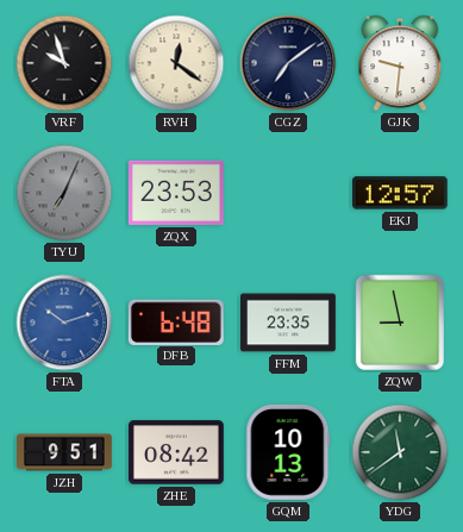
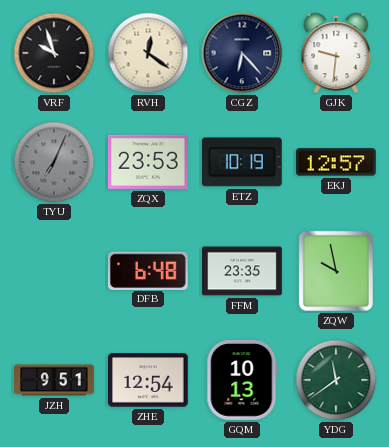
CGZ: 7:09 -> 6:23 (242, 53)
ETZ: none -> 10:19 (242, 162)
FTA: 10:12 -> none (64, 323)
ZQW: 8:58 -> 9:58 (336, 271)
ZHE: 08:42 -> 12:54 (149, 380)
